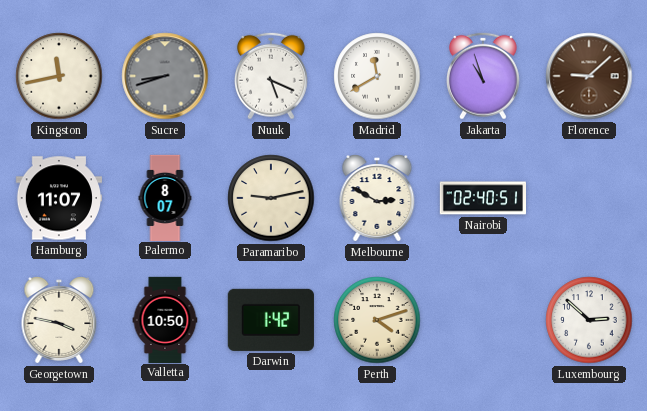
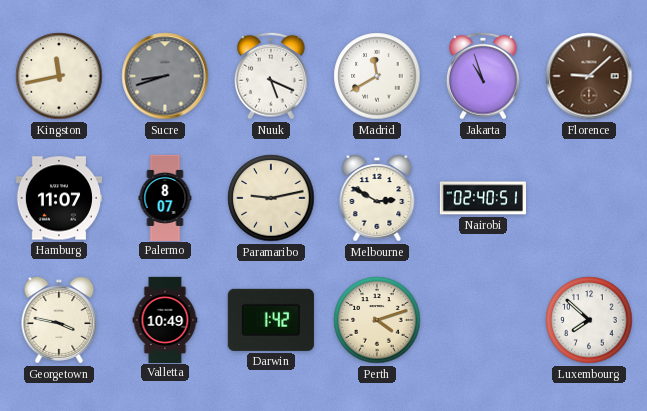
Valletta: 10:50 -> 10:49 (165, 319)
Luxembourg: 2:52 -> 7:52 (589, 320)
